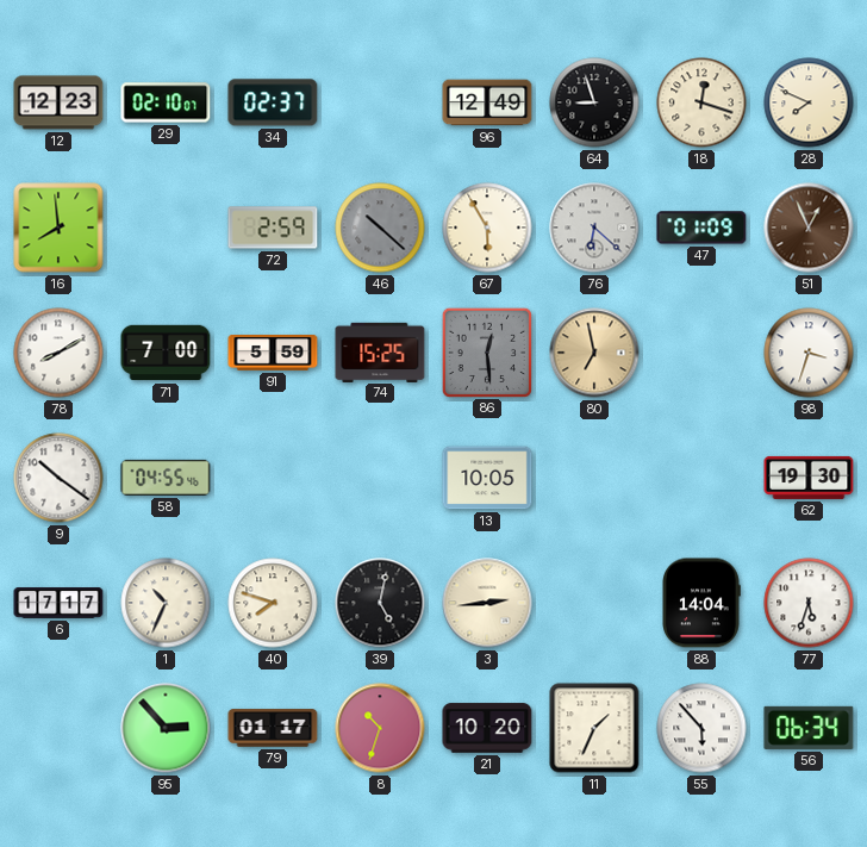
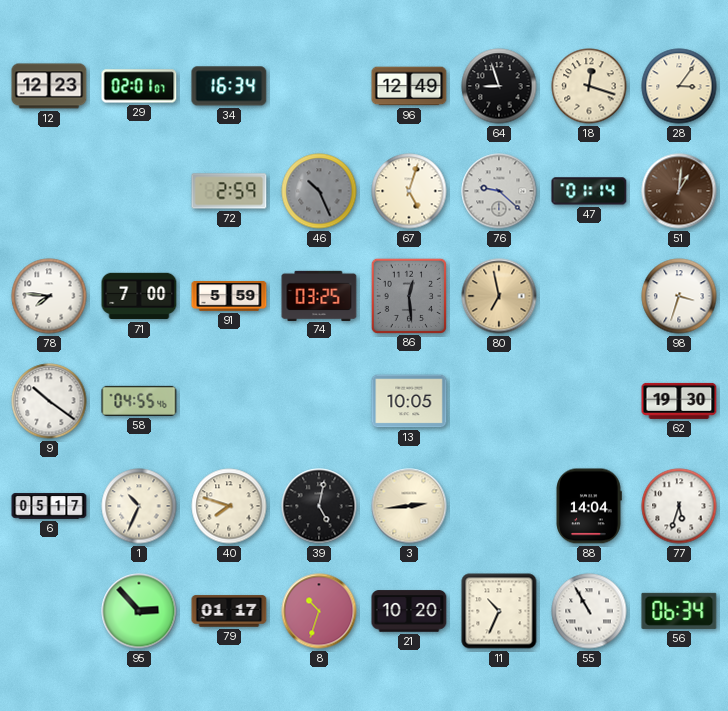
29: 02:10 -> 02:01 (139, 86)
34: 02:37 -> 16:34 (229, 86)
28: 7:49 -> 3:06 (679, 86)
16: 7:59 -> none (58, 228)
46: 10:22 -> 10:26 (319, 191)
67: 5:55 -> 5:03 (409, 191)
76: 6:22 -> 9:22 (499, 191)
47: 01:09 -> 01:14 (589, 191)
51: 12:56 -> 1:01 (679, 191)
78: 8:10 -> 7:46 (49, 296)
74: 15:25 -> 03:25 (319, 295)
6: 17:17 -> 05:17 (49, 506)
11: 1:34 -> 10:34 (499, 611)
55: 5:53 -> 10:55 (589, 611)
